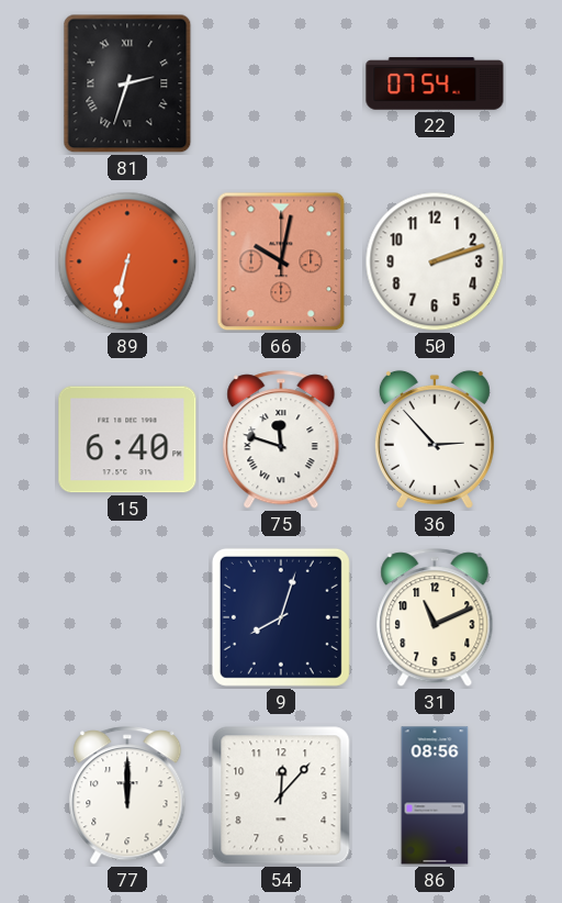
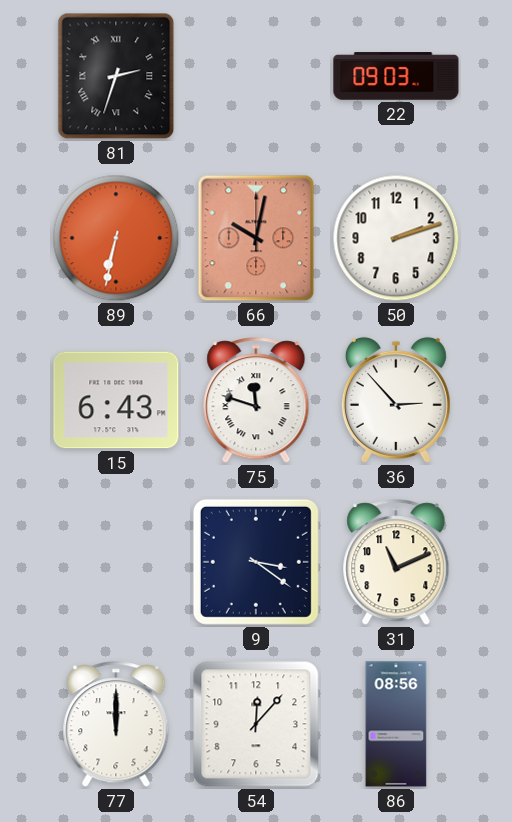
22: 07:54 -> 09:03 (396, 76)
15: 6:40 -> 6:43 (116, 400)
9: 8:03 -> 3:21 (256, 562)
